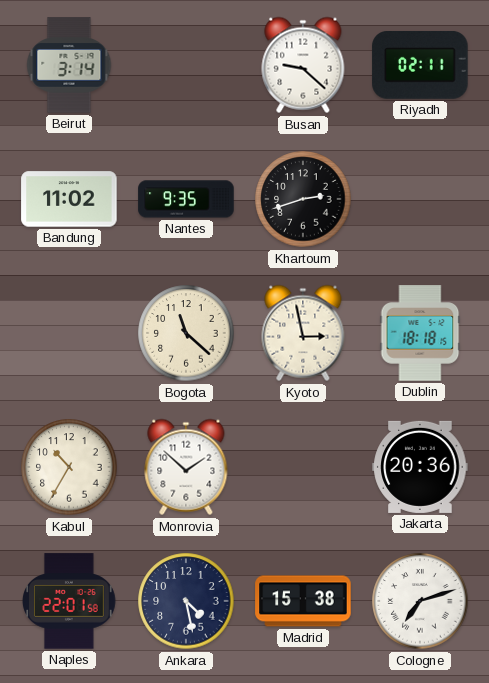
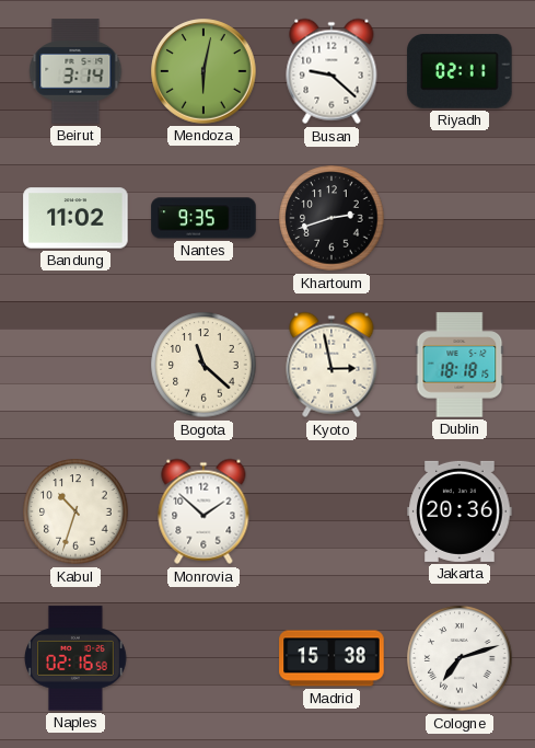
Mendoza: none -> 6:02 (203, 71)
Kabul: 10:35 -> 10:33 (75, 511)
Naples: 22:01 -> 02:16 (77, 658)
Ankara: 4:28 -> none (186, 601)
